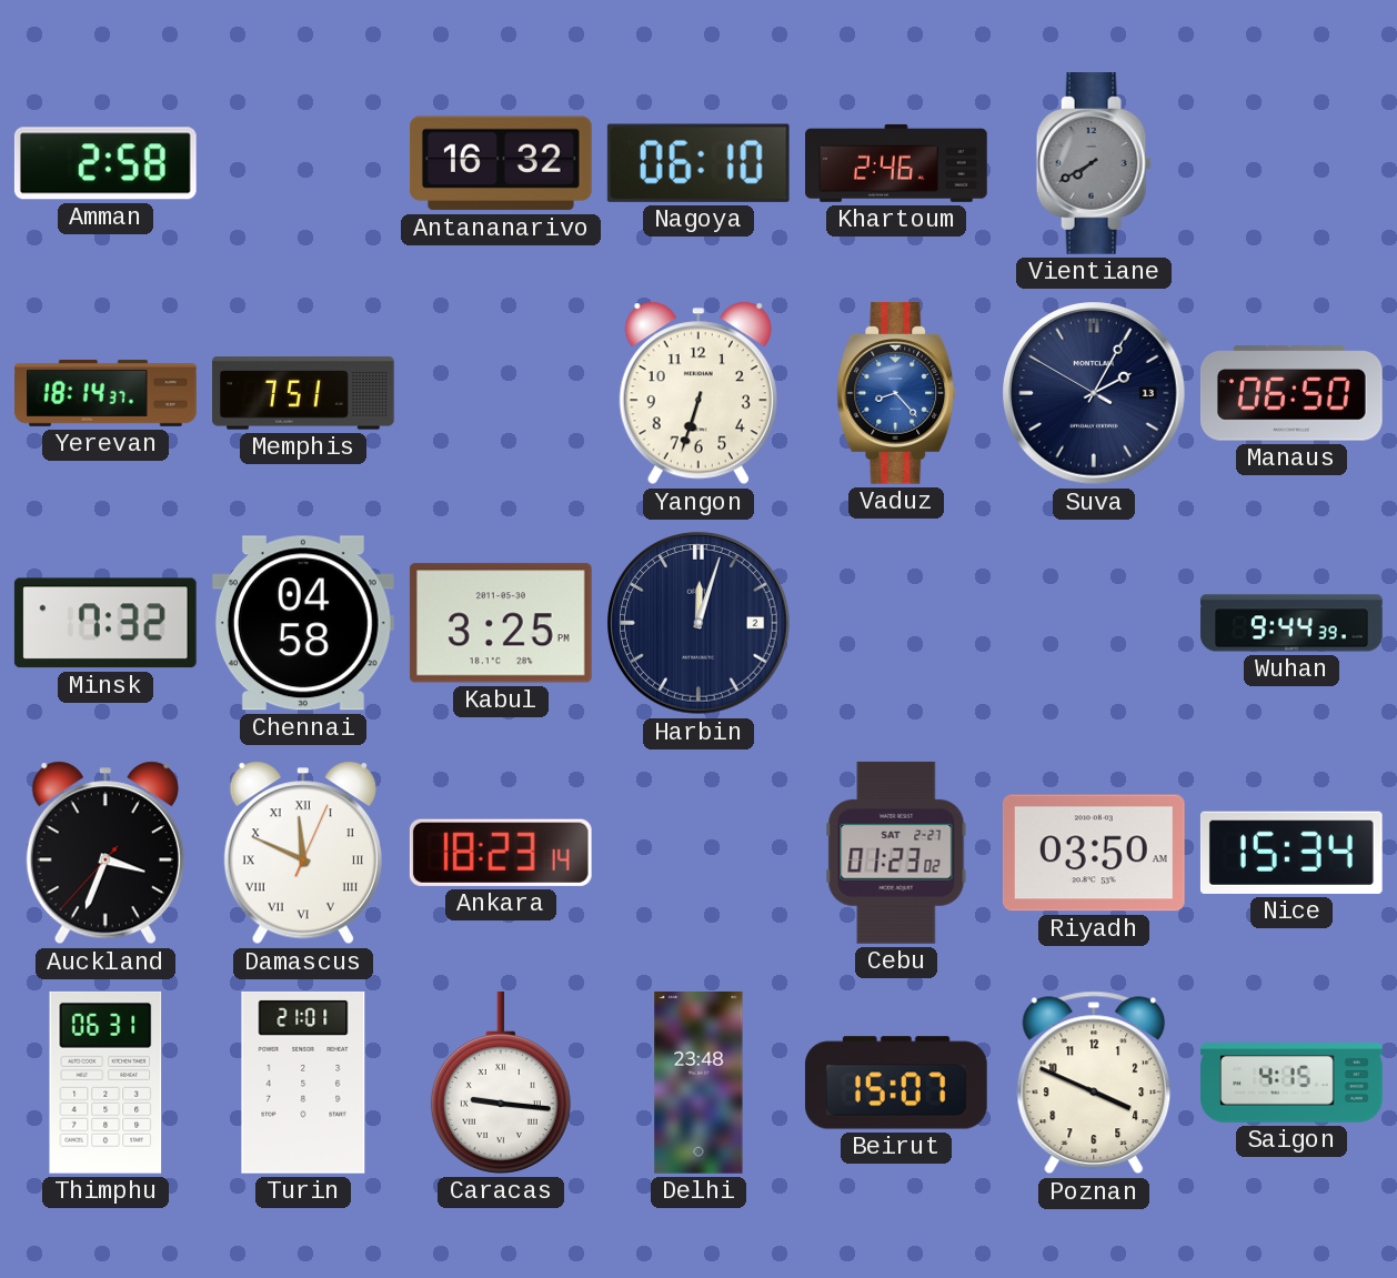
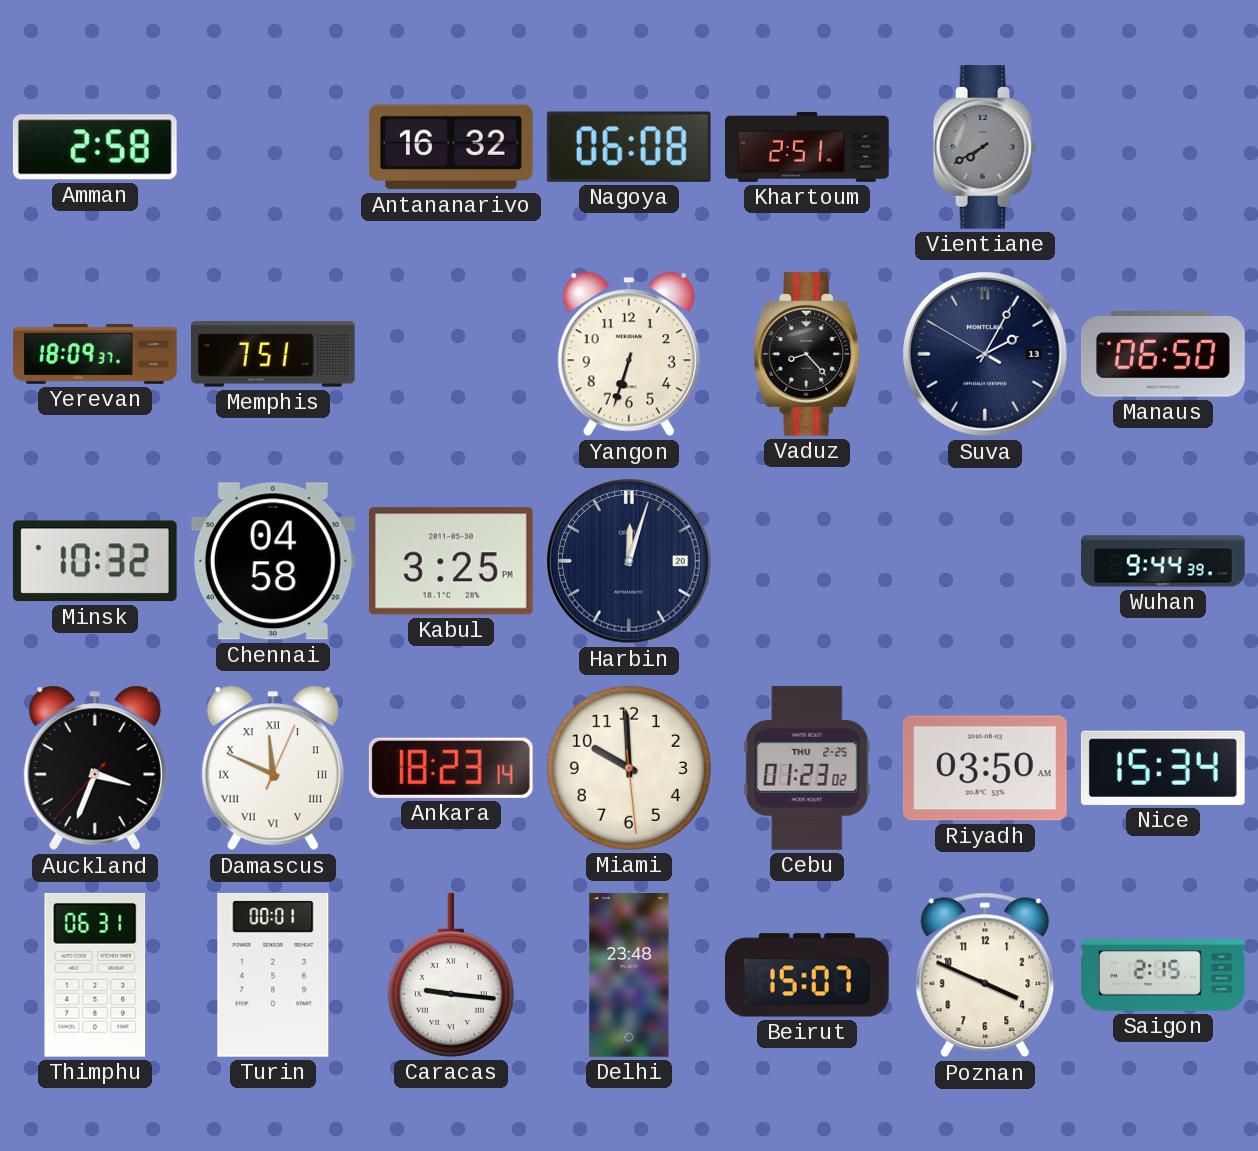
Nagoya: 06:10 -> 06:08 (629, 147)
Khartoum: 2:46 -> 2:51 (807, 147)
Yerevan: 18:14 -> 18:09 (95, 354)
Vaduz dial: blue -> black (807, 355)
Minsk: 7:32 -> 10:32 (95, 561)
Harbin date: 2 -> 20 (629, 561)
Miami: none -> 9:59 (629, 768)
Cebu date: SAT 2-27 -> THU 2-25 (807, 768)
Turin: 21:01 -> 00:01 (273, 975)
Saigon: 4:15 -> 2:15 (1163, 976)
